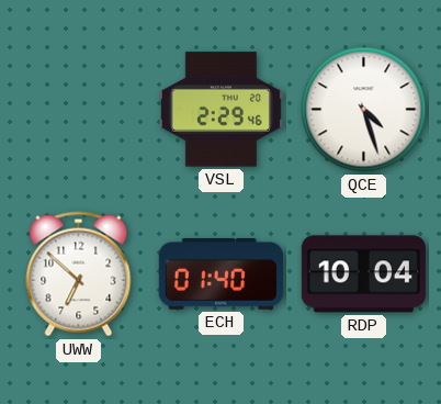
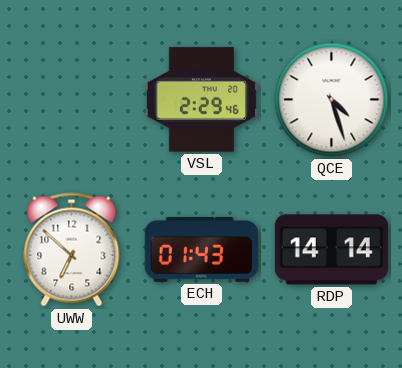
ECH: 01:40 -> 01:43 (201, 249)
RDP: 10:04 -> 14:14 (331, 250)
